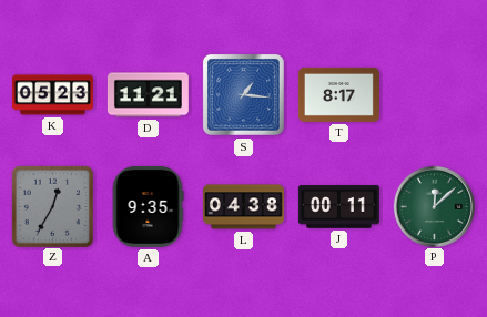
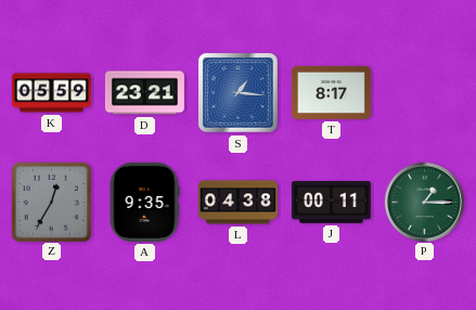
K: 05:23 -> 05:59 (51, 93)
D: 11:21 -> 23:21 (144, 93)
P: 12:08 -> 1:15 (424, 202)
